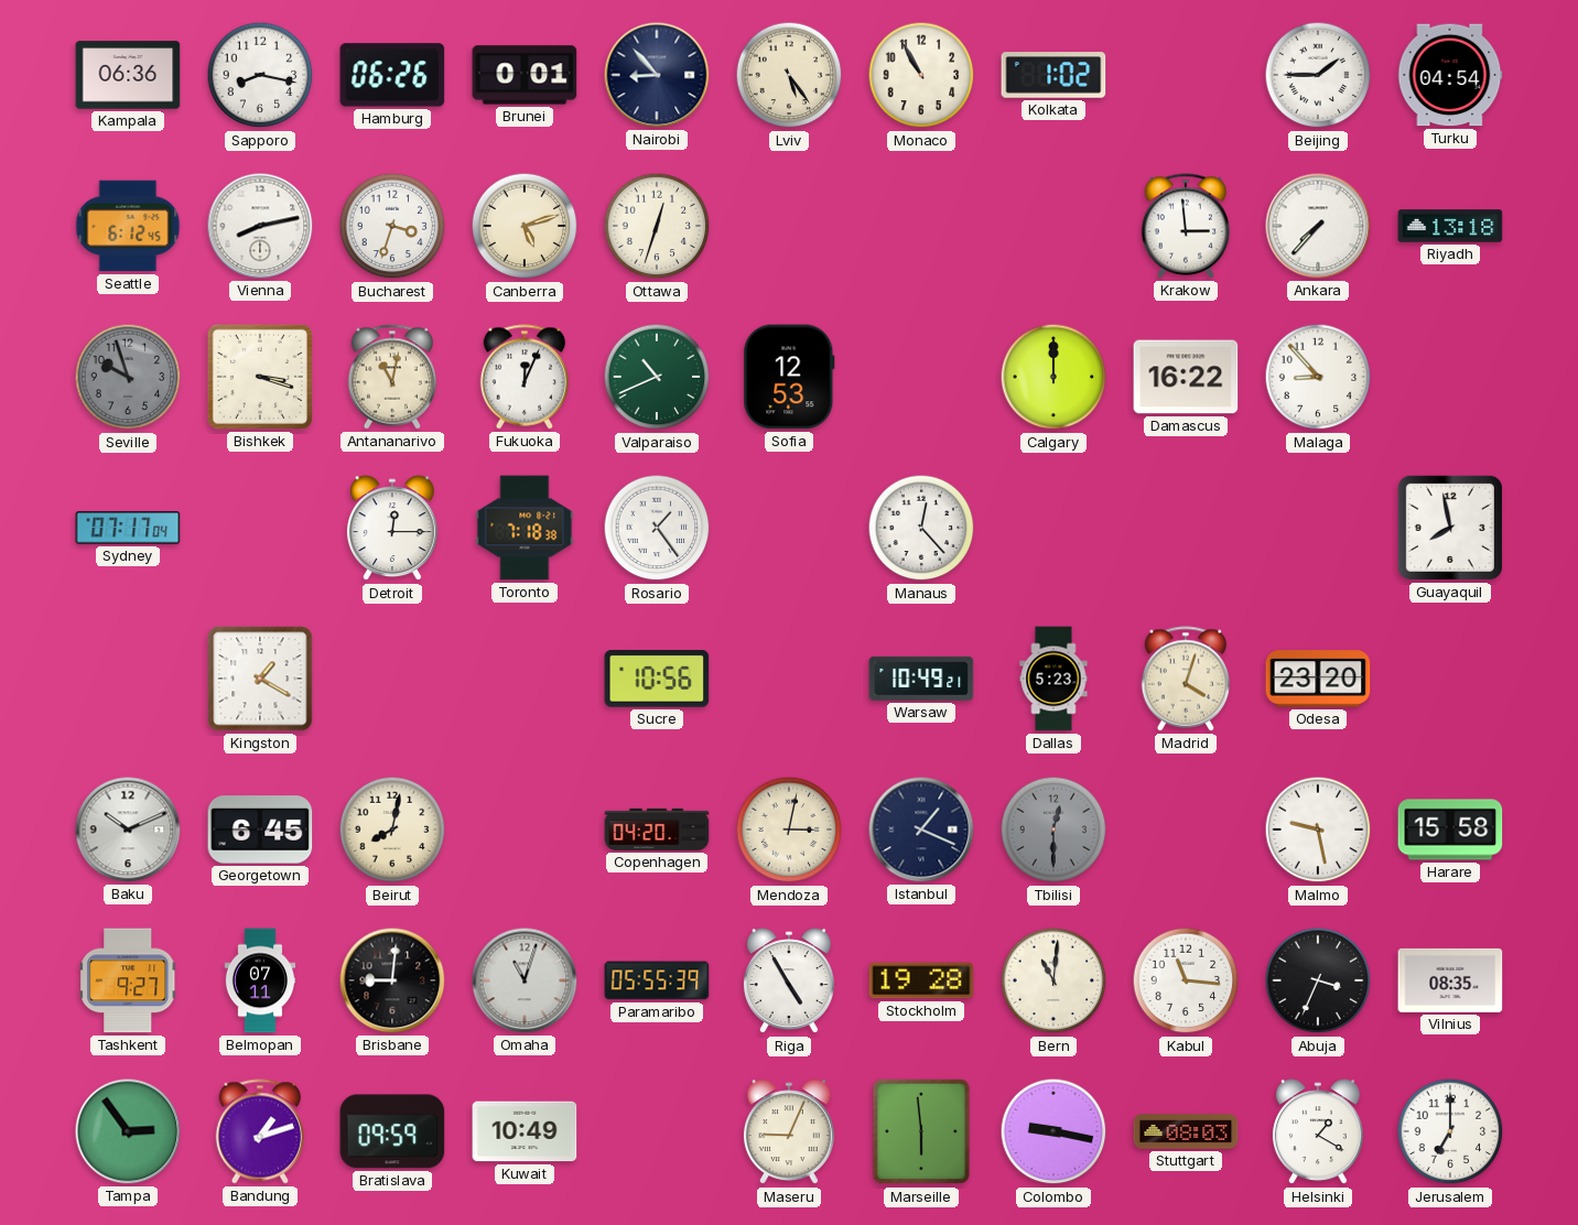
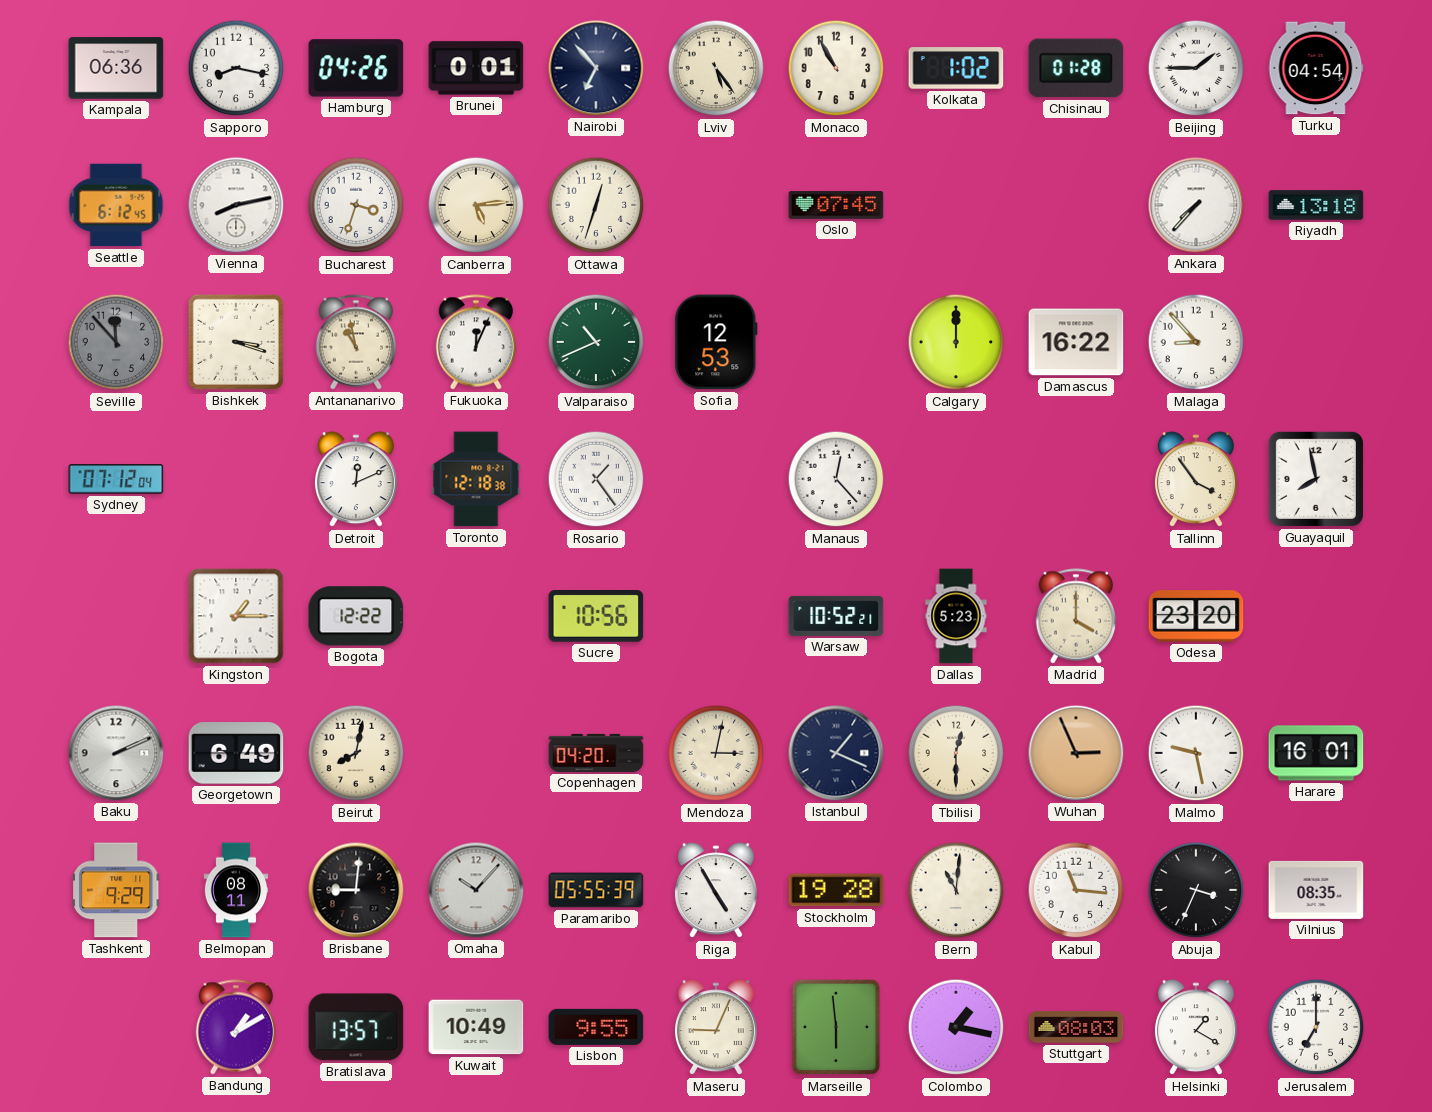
Hamburg: 06:26 -> 04:26 (356, 68)
Nairobi: 8:53 -> 6:53 (596, 68)
Chisinau: none -> 01:28 (1076, 68)
Canberra: 5:12 -> 5:14 (476, 205)
Oslo: none -> 07:45 (836, 205)
Krakow: 2:59 -> none (1186, 226)
Seville: 9:57 -> 11:53 (116, 342)
Antananarivo: 11:02 -> 10:58 (356, 342)
Sydney: 07:17 -> 07:12 (116, 479)
Detroit: 12:15 -> 12:11 (356, 480)
Toronto: 7:18 -> 12:18 (476, 479)
Tallinn: none -> 3:54 (1196, 480)
Kingston: 1:20 -> 1:15 (236, 616)
Bogota: none -> 12:22 (356, 616)
Warsaw: 10:49 -> 10:52 (836, 616)
Madrid: 4:03 -> 4:00 (1076, 616)
Baku: 10:11 -> 2:11 (116, 753)
Georgetown: 6:45 -> 6:49 (236, 753)
Tbilisi dial: grey -> cream (956, 753)
Wuhan: none -> 2:56 (1076, 753)
Harare: 15:58 -> 16:01 (1316, 753)
Tashkent: 9:27 -> 9:29 (117, 890)
Belmopan: 07:11 -> 08:11 (236, 890)
Omaha: 11:03 -> 10:07 (476, 890)
Tampa: 2:54 -> none (128, 1131)
Bandung: 1:12 -> 1:10 (236, 1027)
Bratislava: 09:59 -> 13:57 (356, 1027)
Lisbon: none -> 9:55 (596, 1027)
Colombo: 9:17 -> 1:17 (956, 1027)
